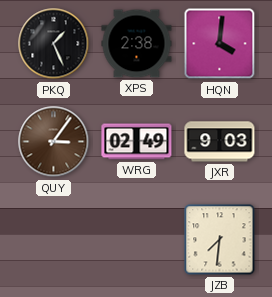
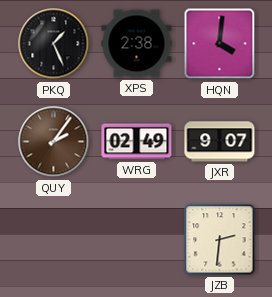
QUY: 3:06 -> 2:06 (54, 142)
JXR: 9:03 -> 9:07 (220, 142)
JZB: 7:31 -> 2:31 (220, 240)
